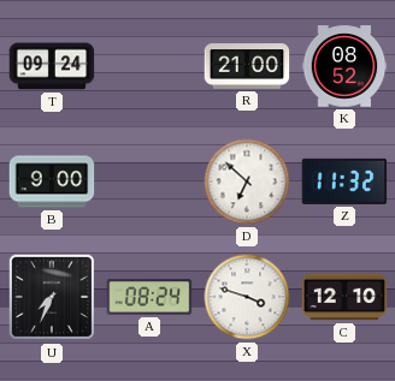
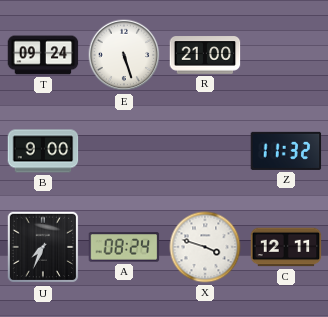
E: none -> 5:27 (124, 55)
K: 08:52 -> none (344, 66)
D: 6:52 -> none (247, 181)
C: 12:10 -> 12:11 (286, 247)
